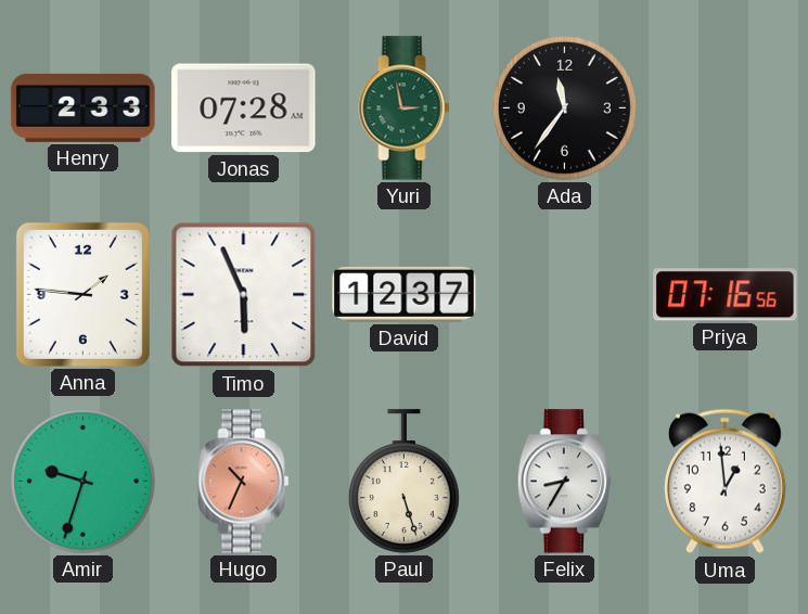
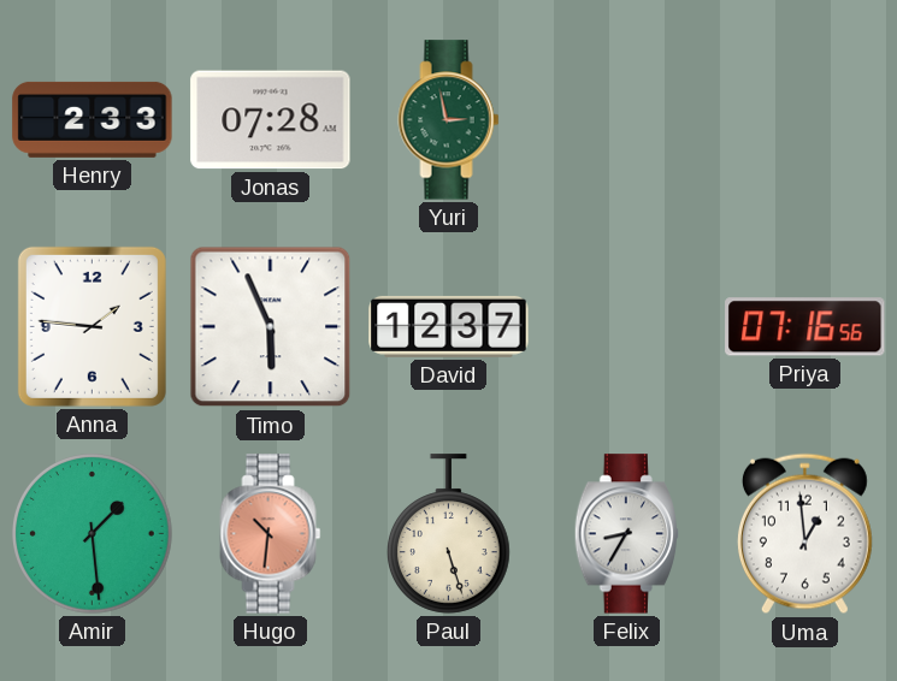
Ada: 11:36 -> none (565, 108)
Amir: 9:33 -> 1:29 (93, 534)
Hugo: 10:34 -> 10:31 (271, 534)
